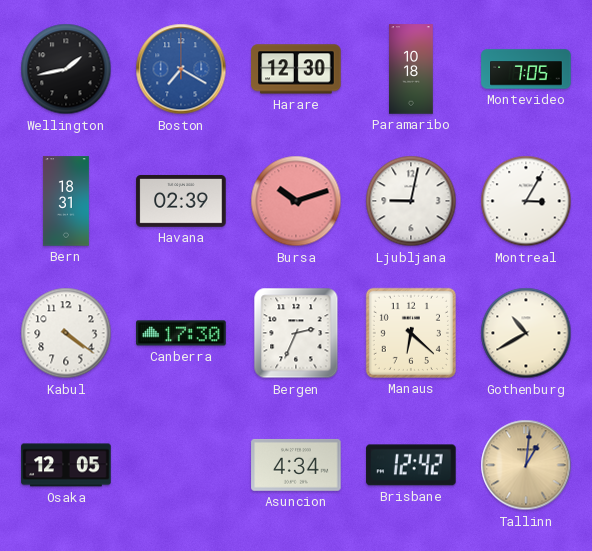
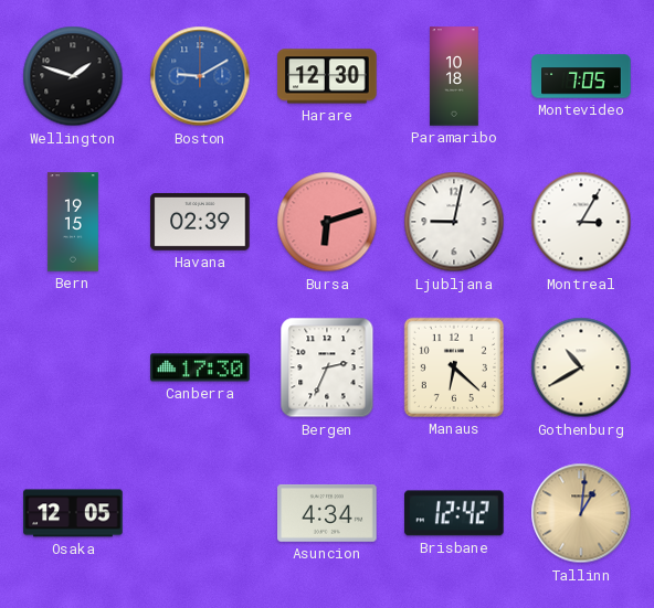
Wellington: 1:43 -> 1:48 (73, 76)
Boston: 7:20 -> 9:10 (200, 76)
Bern: 18:31 -> 19:15 (73, 222)
Bursa: 10:12 -> 6:12 (327, 222)
Kabul: 4:21 -> none (66, 333)
